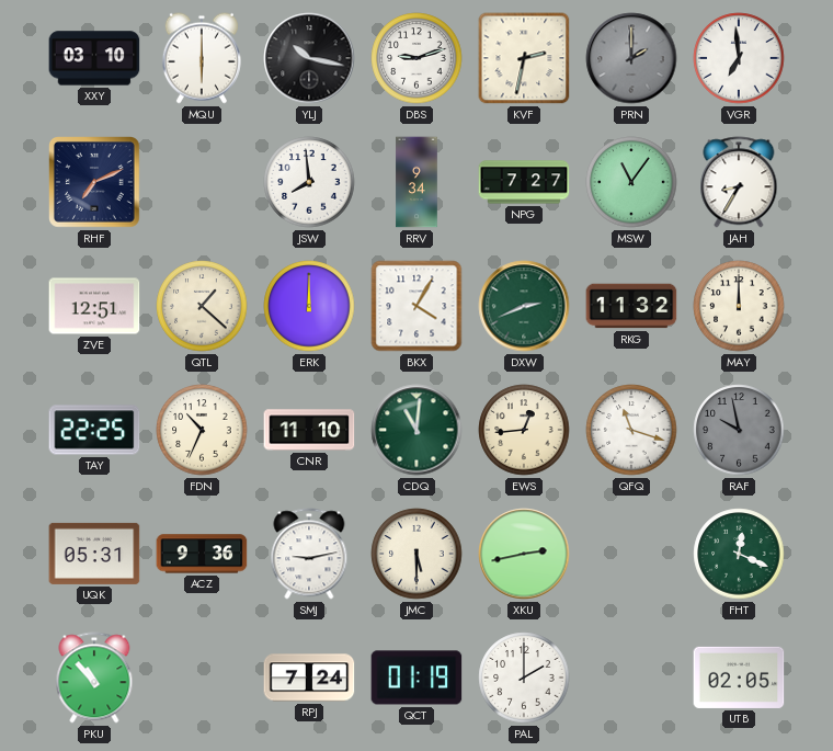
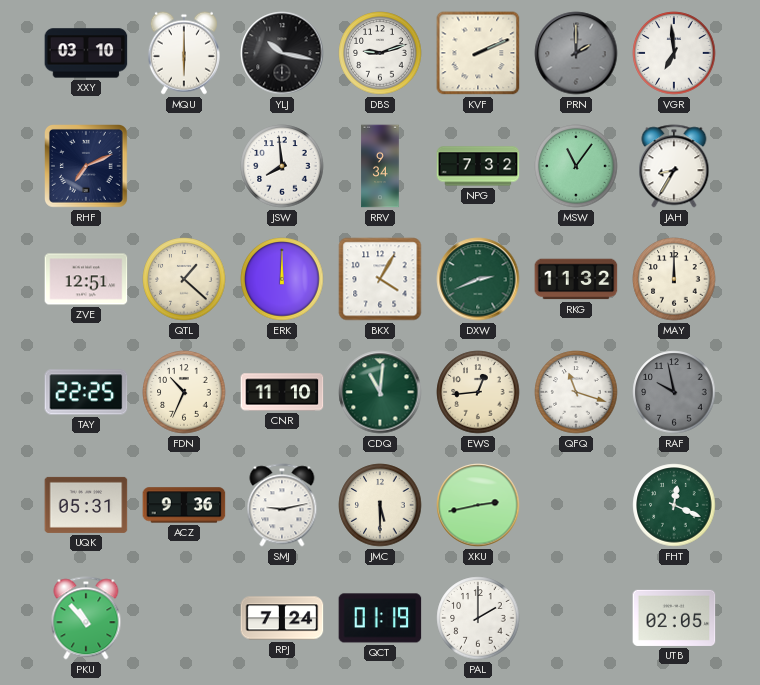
KVF: 2:32 -> 2:11 (478, 53)
NPG: 7:27 -> 7:32 (478, 166)
